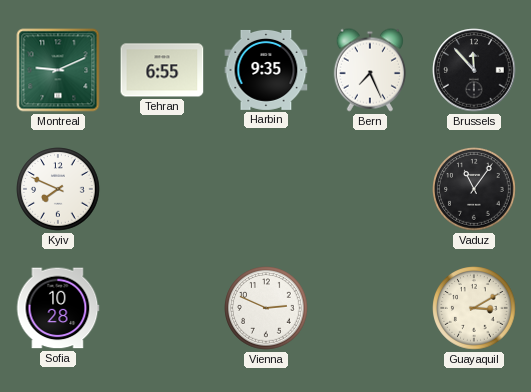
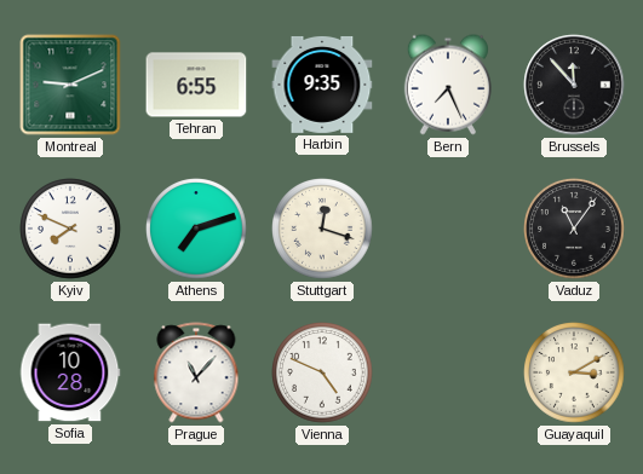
Athens: none -> 7:12 (196, 229)
Stuttgart: none -> 12:18 (322, 229)
Prague: none -> 11:07 (196, 372)
Vienna: 2:49 -> 4:49 (322, 372)
